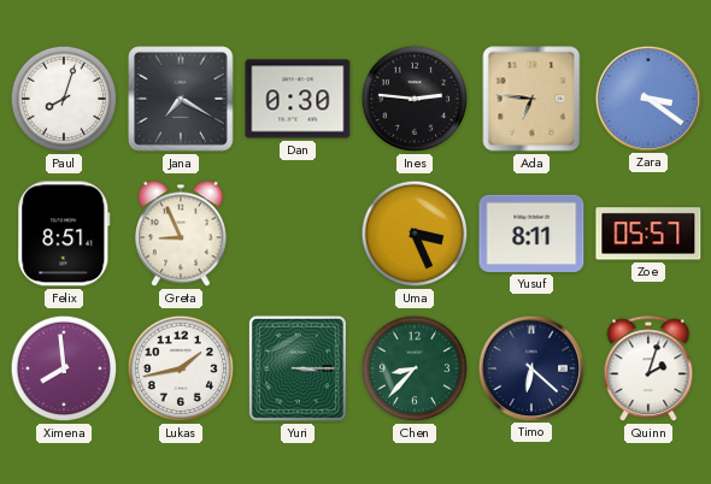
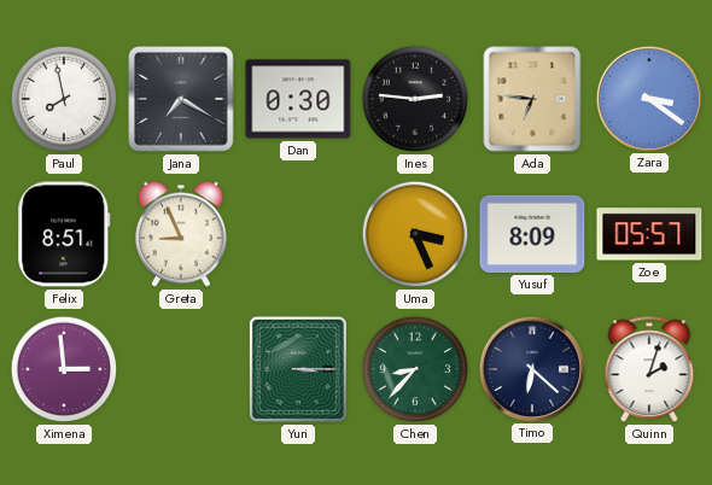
Paul: 8:03 -> 7:58 (64, 99)
Yusuf: 8:11 -> 8:09 (532, 234)
Ximena: 7:59 -> 2:59 (64, 369)
Lukas: 1:43 -> none (181, 368)
